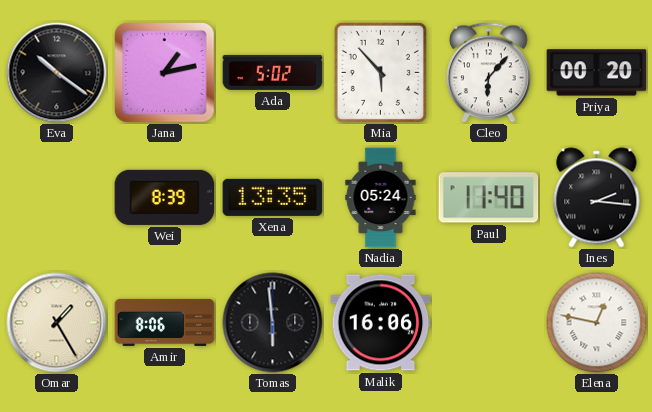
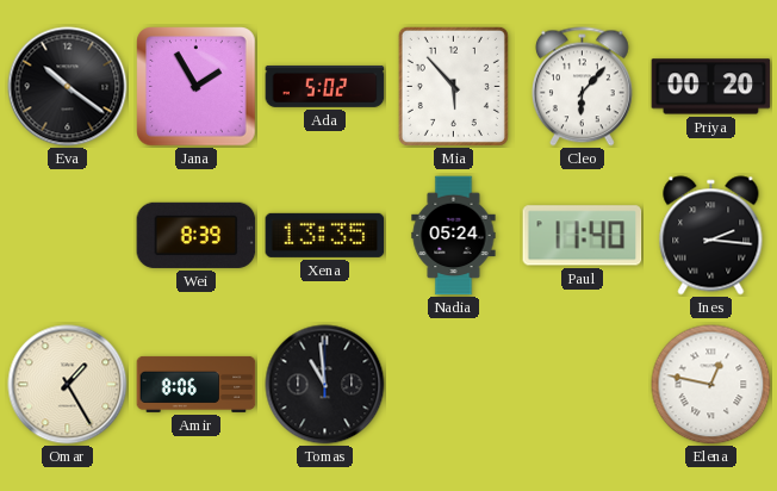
Jana: 1:13 -> 1:55 (197, 87)
Tomas: 5:59 -> 10:59 (325, 385)
Malik: 16:06 -> none (381, 323)
